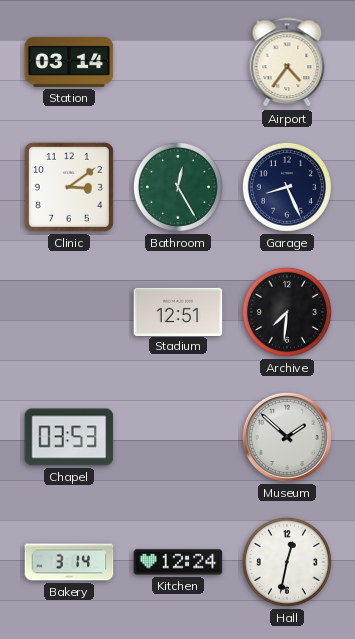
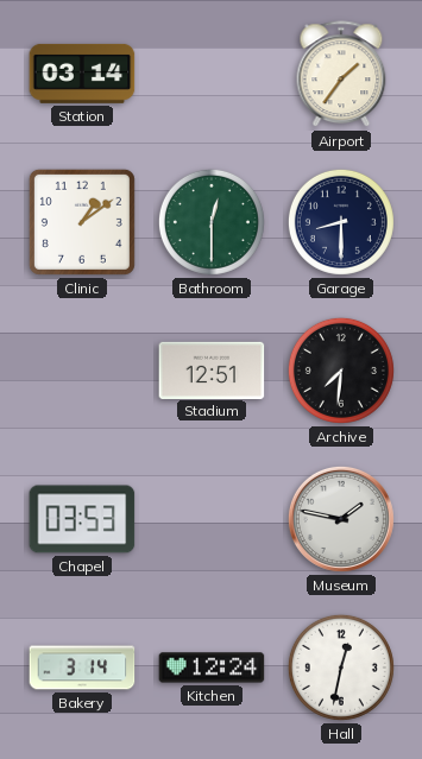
Airport: 4:36 -> 1:36 (341, 75)
Clinic: 3:09 -> 1:09 (82, 222)
Bathroom: 12:25 -> 12:30 (212, 222)
Garage: 8:26 -> 8:30 (341, 222)
Museum: 1:52 -> 1:47 (341, 519)
